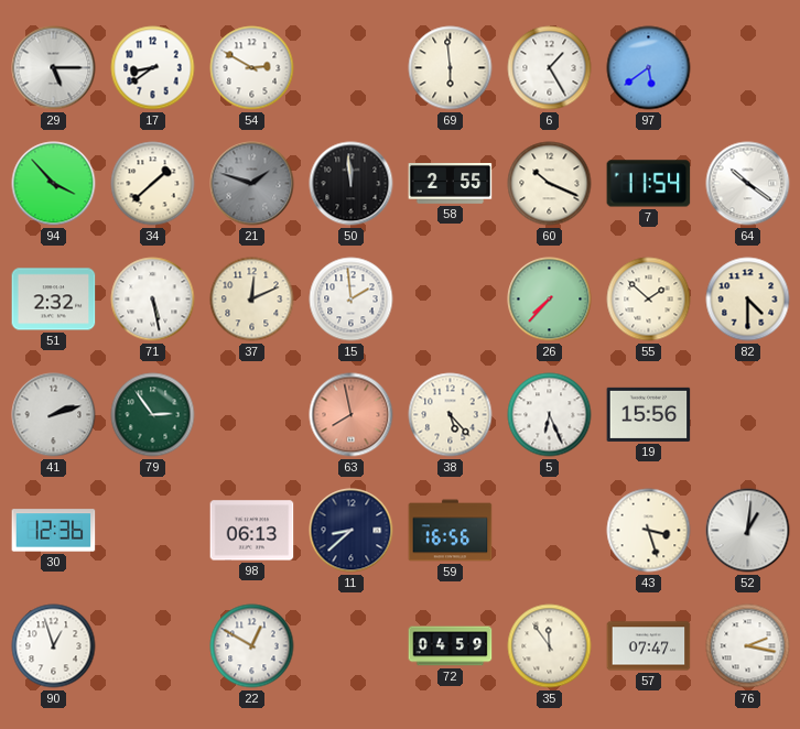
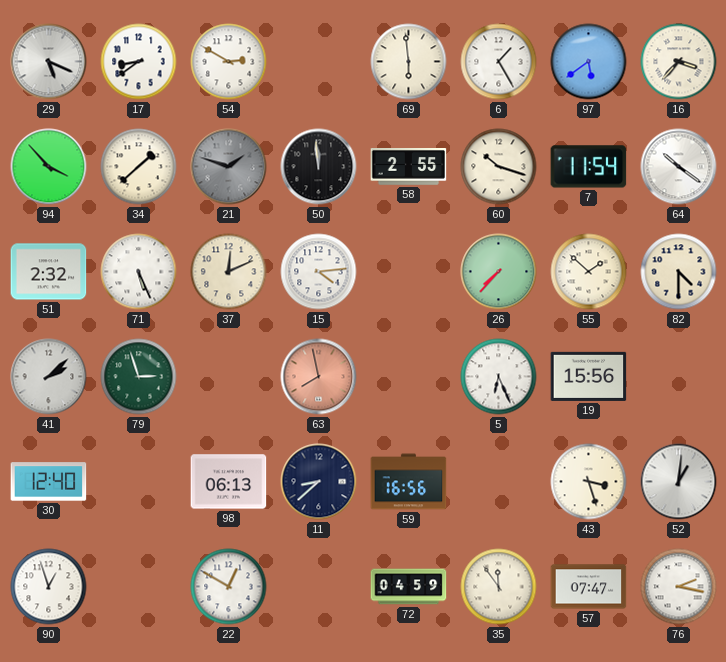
29: 5:15 -> 5:19 (49, 62)
16: none -> 3:37 (679, 62)
60: 10:19 -> 10:18 (499, 167)
71: 5:28 -> 5:26 (139, 272)
15: 1:59 -> 4:14 (319, 272)
41: 2:12 -> 2:08 (49, 377)
79: 2:54 -> 2:57 (139, 377)
38: 5:23 -> none (451, 415)
30: 12:36 -> 12:40 (49, 482)
